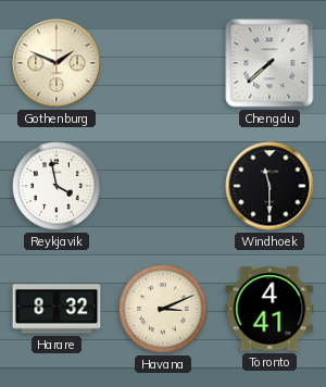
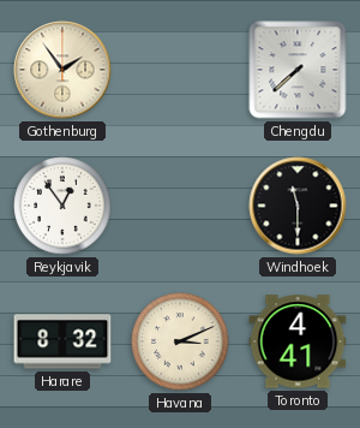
Gothenburg: 1:49 -> 1:54 (62, 70)
Reykjavik: 3:58 -> 12:54 (62, 206)
